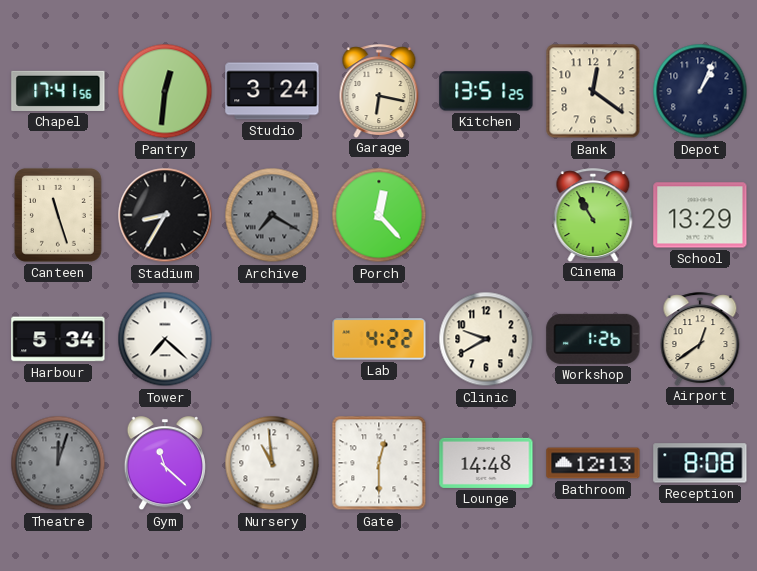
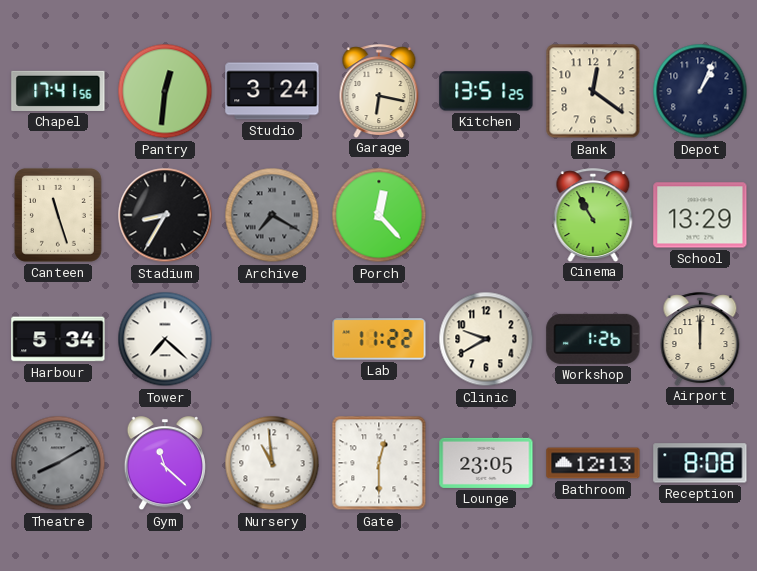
Lab: 4:22 -> 11:22 (379, 339)
Airport: 12:39 -> 12:00 (700, 339)
Theatre: 12:03 -> 8:10 (58, 463)
Lounge: 14:48 -> 23:05 (486, 463)
